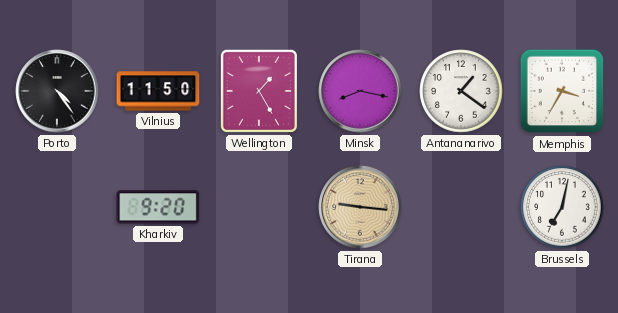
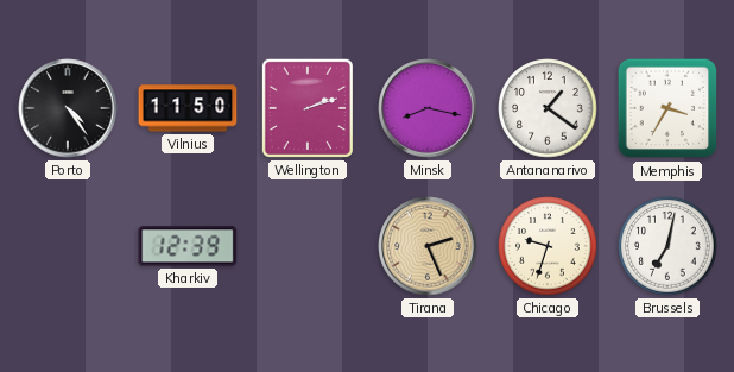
Wellington: 1:25 -> 2:12 (308, 108)
Kharkiv: 9:20 -> 12:39 (188, 246)
Tirana: 9:16 -> 2:26 (428, 246)
Chicago: none -> 9:33 (548, 246)
